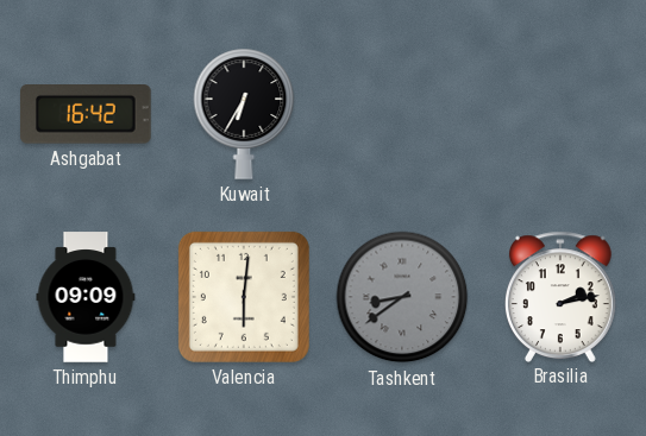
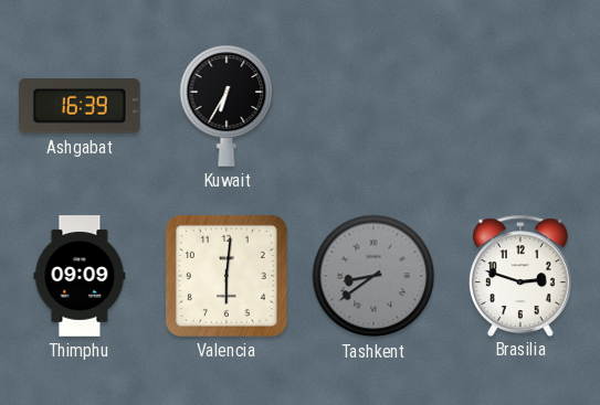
Ashgabat: 16:42 -> 16:39 (81, 107)
Brasilia: 2:13 -> 2:48 (520, 275)
